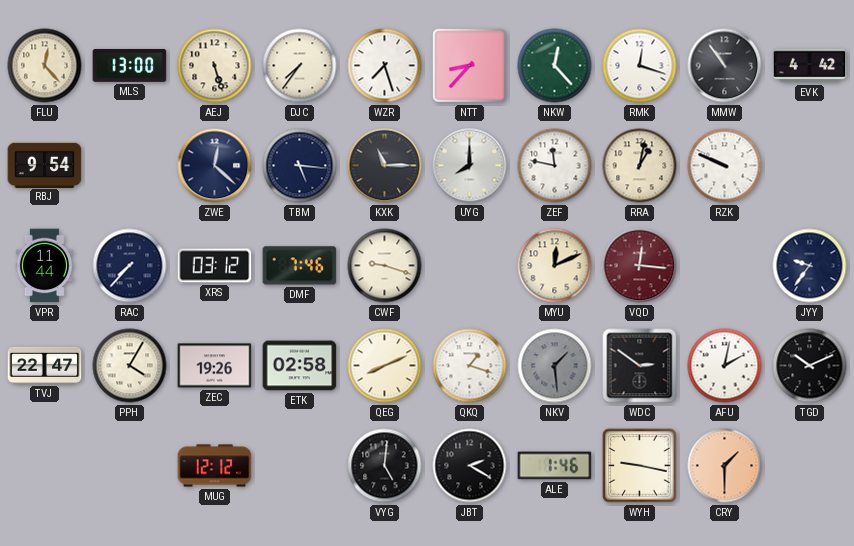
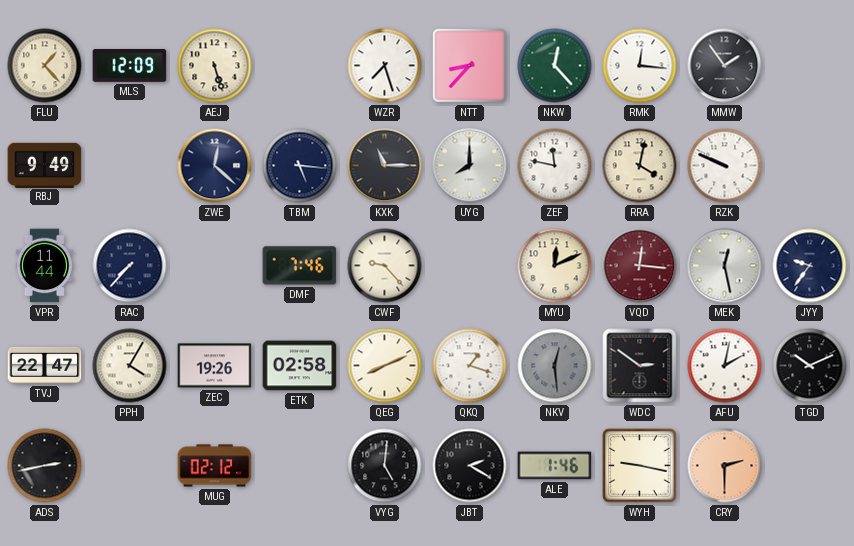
FLU: 12:23 -> 1:23 (45, 66)
MLS: 13:00 -> 12:09 (130, 65)
DJC: 7:36 -> none (300, 66)
RMK: 12:18 -> 12:16 (640, 66)
MMW: 10:54 -> 1:54 (725, 66)
EVK: 4:42 -> none (810, 66)
RBJ: 9:54 -> 9:49 (45, 165)
RRA: 1:02 -> 4:02 (640, 166)
XRS: 03:12 -> none (215, 266)
CWF: 9:18 -> 9:23 (385, 266)
MEK: none -> 12:28 (725, 266)
NKV: 1:29 -> 12:29 (555, 366)
ADS: none -> 2:43 (45, 466)
MUG: 12:12 -> 02:12 (215, 466)
CRY: 1:30 -> 2:30 (725, 466)
